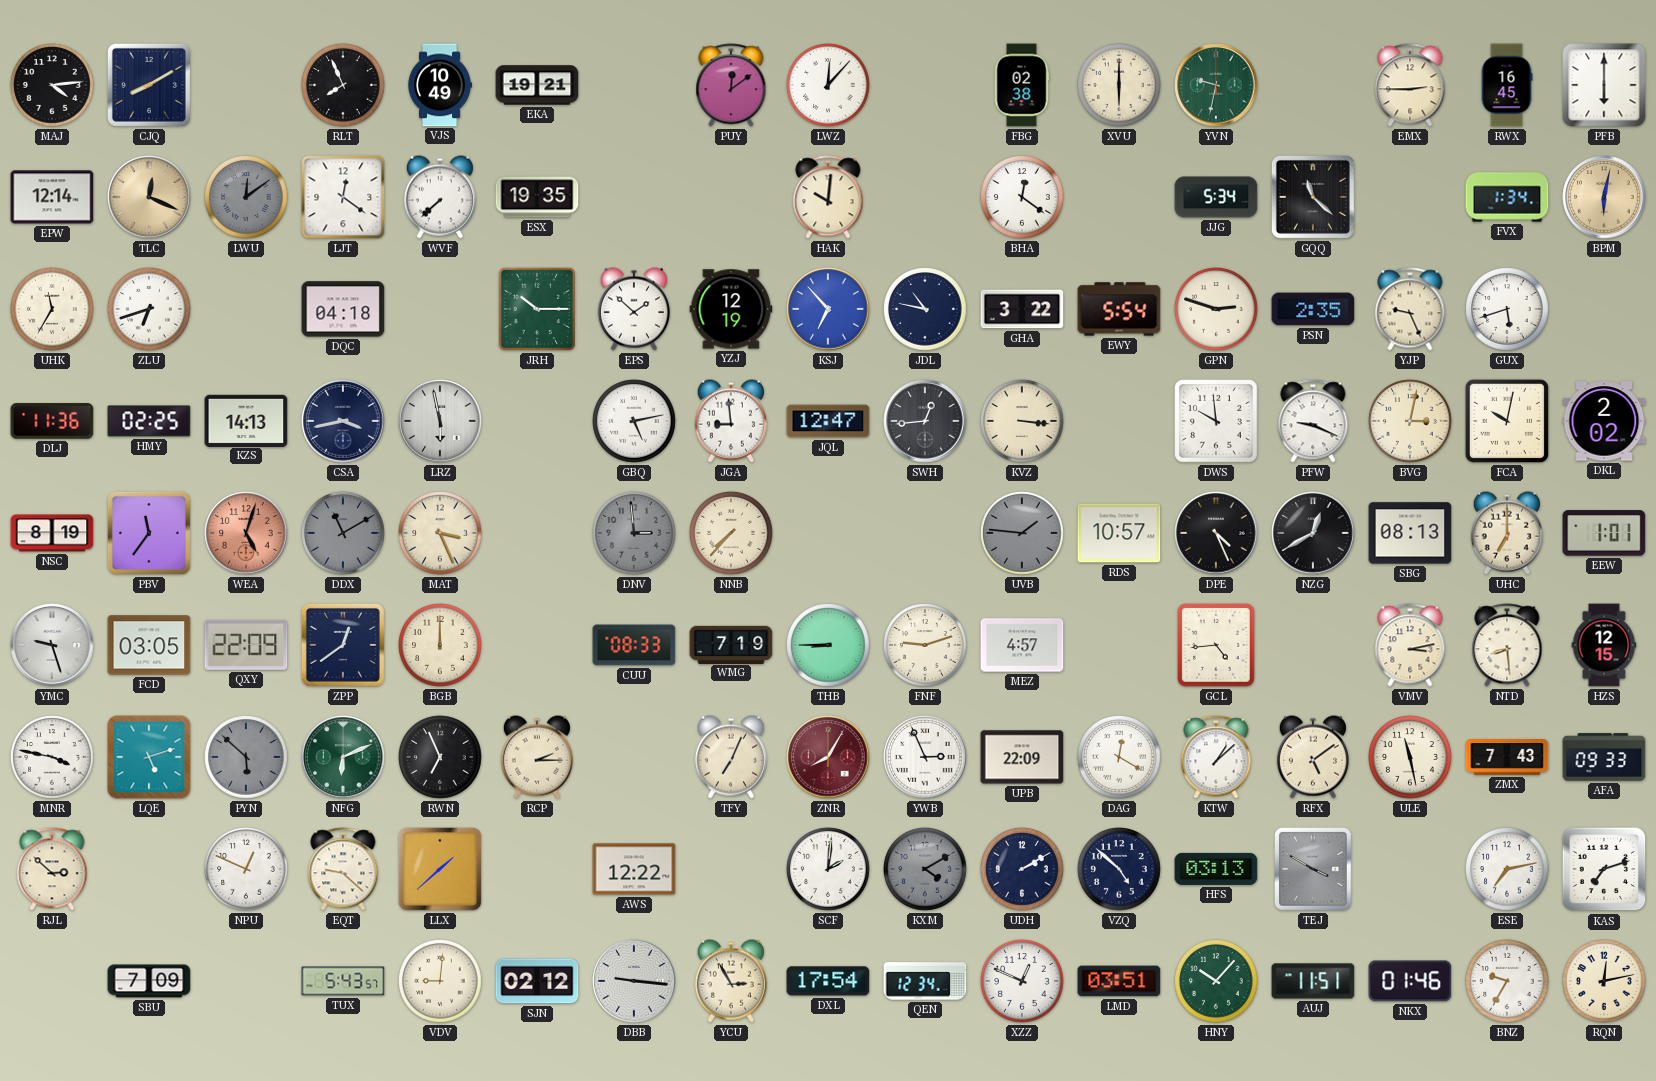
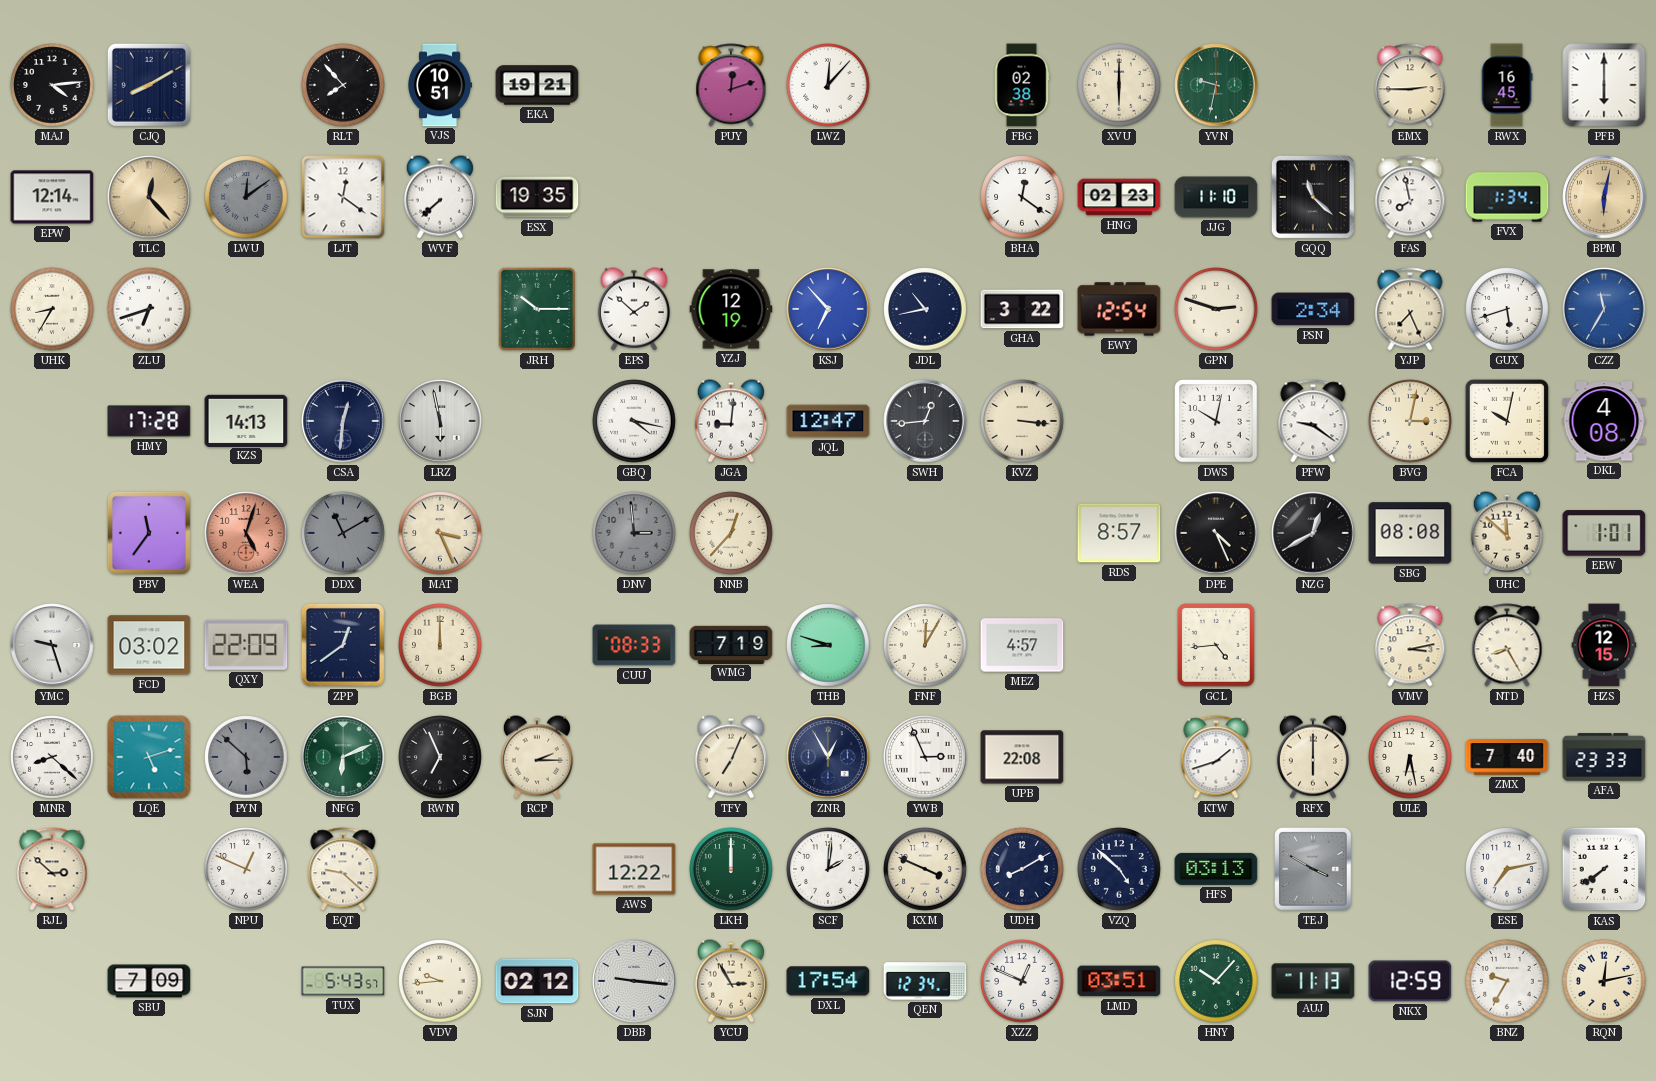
RLT: 7:56 -> 7:53 (343, 85)
VJS: 10:49 -> 10:51 (440, 85)
PUY: 12:09 -> 12:12 (731, 85)
TLC: 12:19 -> 12:23 (149, 197)
HAK: 10:01 -> none (828, 197)
HNG: none -> 02:23 (1119, 197)
JJG: 5:34 -> 11:10 (1216, 197)
FAS: none -> 7:58 (1410, 197)
UHK: 11:35 -> 8:35 (52, 309)
DQC: 04:18 -> none (343, 309)
JDL: 10:47 -> 10:43 (925, 309)
EWY: 5:54 -> 12:54 (1119, 309)
PSN: 2:35 -> 2:34 (1313, 309)
YJP: 9:26 -> 7:26 (1410, 309)
CZZ: none -> 11:35 (1604, 309)
DLJ: 11:36 -> none (52, 421)
HMY: 02:25 -> 17:28 (149, 421)
CSA: 3:43 -> 12:31 (343, 421)
GBQ: 5:13 -> 4:17 (634, 421)
JGA: 8:59 -> 9:01 (731, 421)
DWS: 9:59 -> 10:02 (1216, 421)
PFW: 9:19 -> 9:21 (1313, 421)
DKL: 2:02 -> 4:08 (1604, 421)
NSC: 8:19 -> none (52, 533)
NNB: 7:37 -> 12:37 (731, 533)
UVB: 1:46 -> none (1022, 533)
RDS: 10:57 -> 8:57 (1119, 533)
SBG: 08:13 -> 08:08 (1410, 533)
UHC: 7:00 -> 11:52 (1507, 533)
FCD: 03:05 -> 03:02 (149, 645)
THB: 8:45 -> 8:48 (828, 645)
FNF: 9:12 -> 12:05 (925, 645)
NTD: 8:29 -> 8:25 (1507, 645)
MNR: 3:47 -> 8:22 (52, 757)
ZNR: 8:05 -> 12:55 (828, 757)
ZNR dial: burgundy -> navy (828, 757)
UPB: 22:09 -> 22:08 (1022, 757)
DAG: 12:20 -> none (1119, 757)
KTW: 1:08 -> 1:42 (1216, 757)
RFX: 5:09 -> 6:00 (1313, 757)
ULE: 11:28 -> 6:28 (1410, 757)
ZMX: 7:43 -> 7:40 (1507, 757)
AFA: 09:33 -> 23:33 (1604, 757)
LLX: 1:38 -> none (440, 869)
LKH: none -> 12:00 (731, 869)
KXM: 4:10 -> 3:49 (925, 869)
KXM dial: grey -> cream (925, 869)
UDH: 2:10 -> 8:10 (1022, 869)
KAS: 7:12 -> 7:39 (1604, 869)
VDV: 9:01 -> 9:44 (440, 981)
AUJ: 11:51 -> 11:13 (1313, 981)
NKX: 01:46 -> 12:59 (1410, 981)
